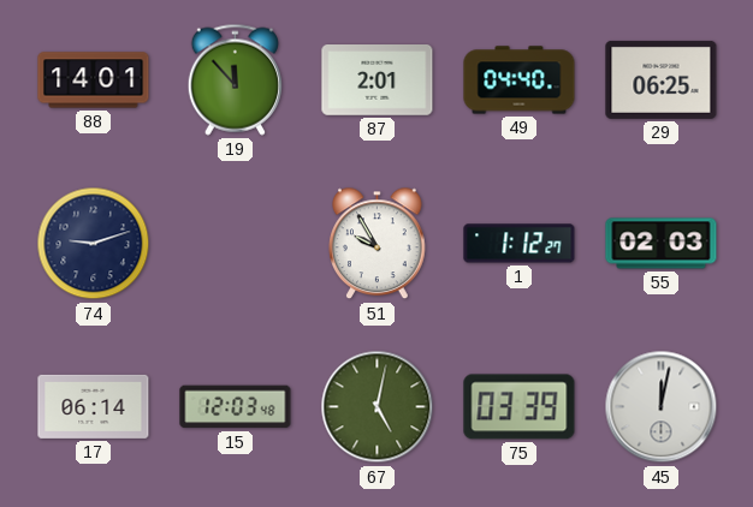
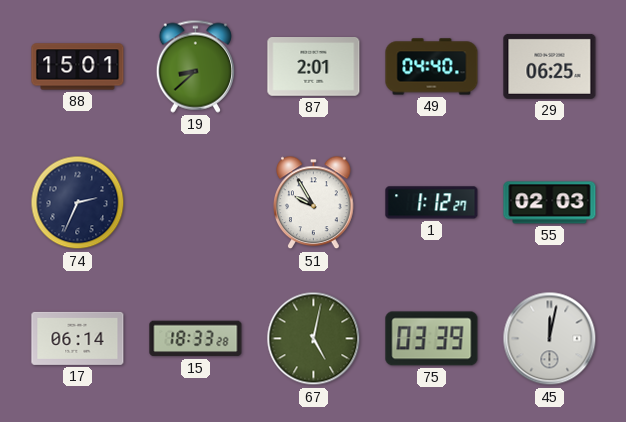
88: 14:01 -> 15:01 (78, 67)
19: 11:53 -> 8:38 (195, 66)
74: 9:12 -> 2:34 (78, 203)
15: 12:03 -> 18:33 (196, 339)
